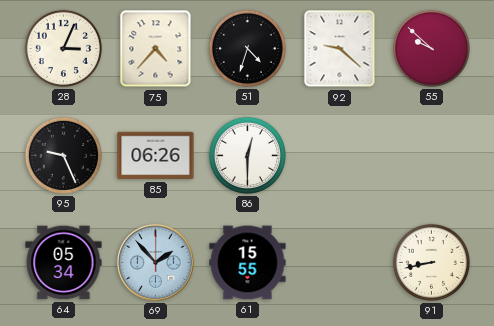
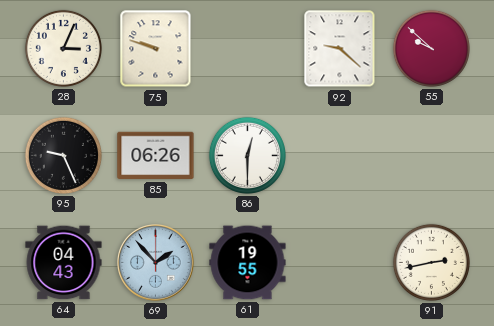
75: 4:37 -> 9:48 (156, 49)
51: 4:33 -> none (247, 48)
64: 05:34 -> 04:43 (64, 263)
61: 15:55 -> 19:55 (248, 263)
91: 8:43 -> 2:43 (431, 262)
